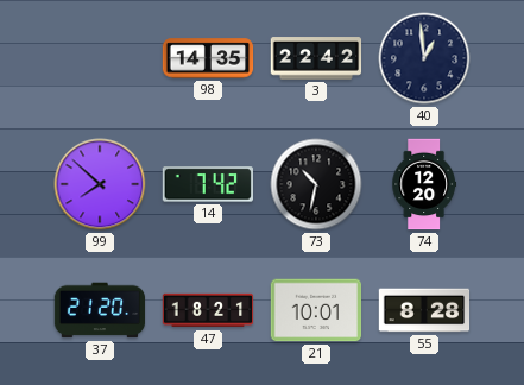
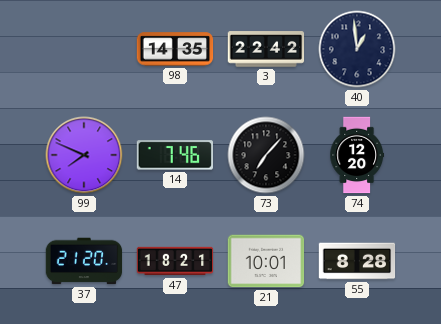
99: 7:52 -> 7:49 (84, 155)
14: 7:42 -> 7:46 (174, 155)
73: 10:32 -> 7:07 (266, 155)
